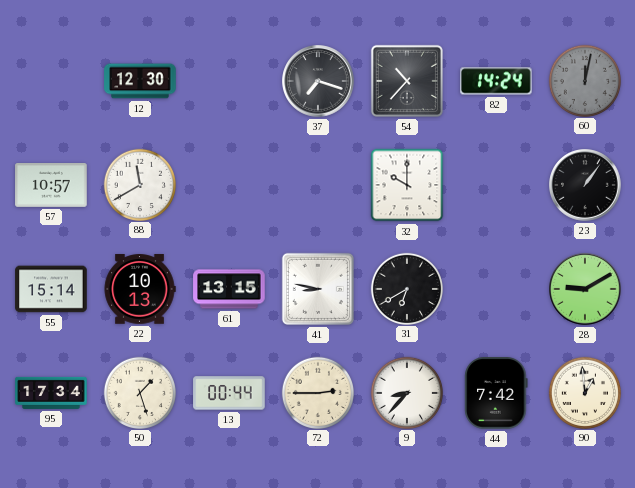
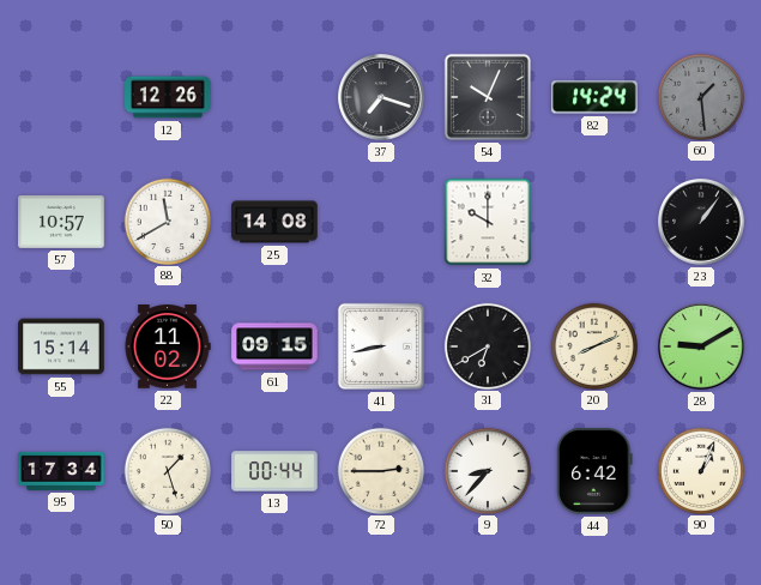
12: 12:30 -> 12:26 (168, 97)
54: 10:37 -> 10:04 (488, 97)
60: 12:02 -> 1:29 (700, 96)
25: none -> 14:08 (274, 222)
22: 10:13 -> 11:02 (168, 346)
61: 13:15 -> 09:15 (274, 346)
41: 8:47 -> 8:43 (381, 346)
20: none -> 8:11 (593, 345)
44: 7:42 -> 6:42 (594, 471)
90: 12:59 -> 1:04 (700, 470)
